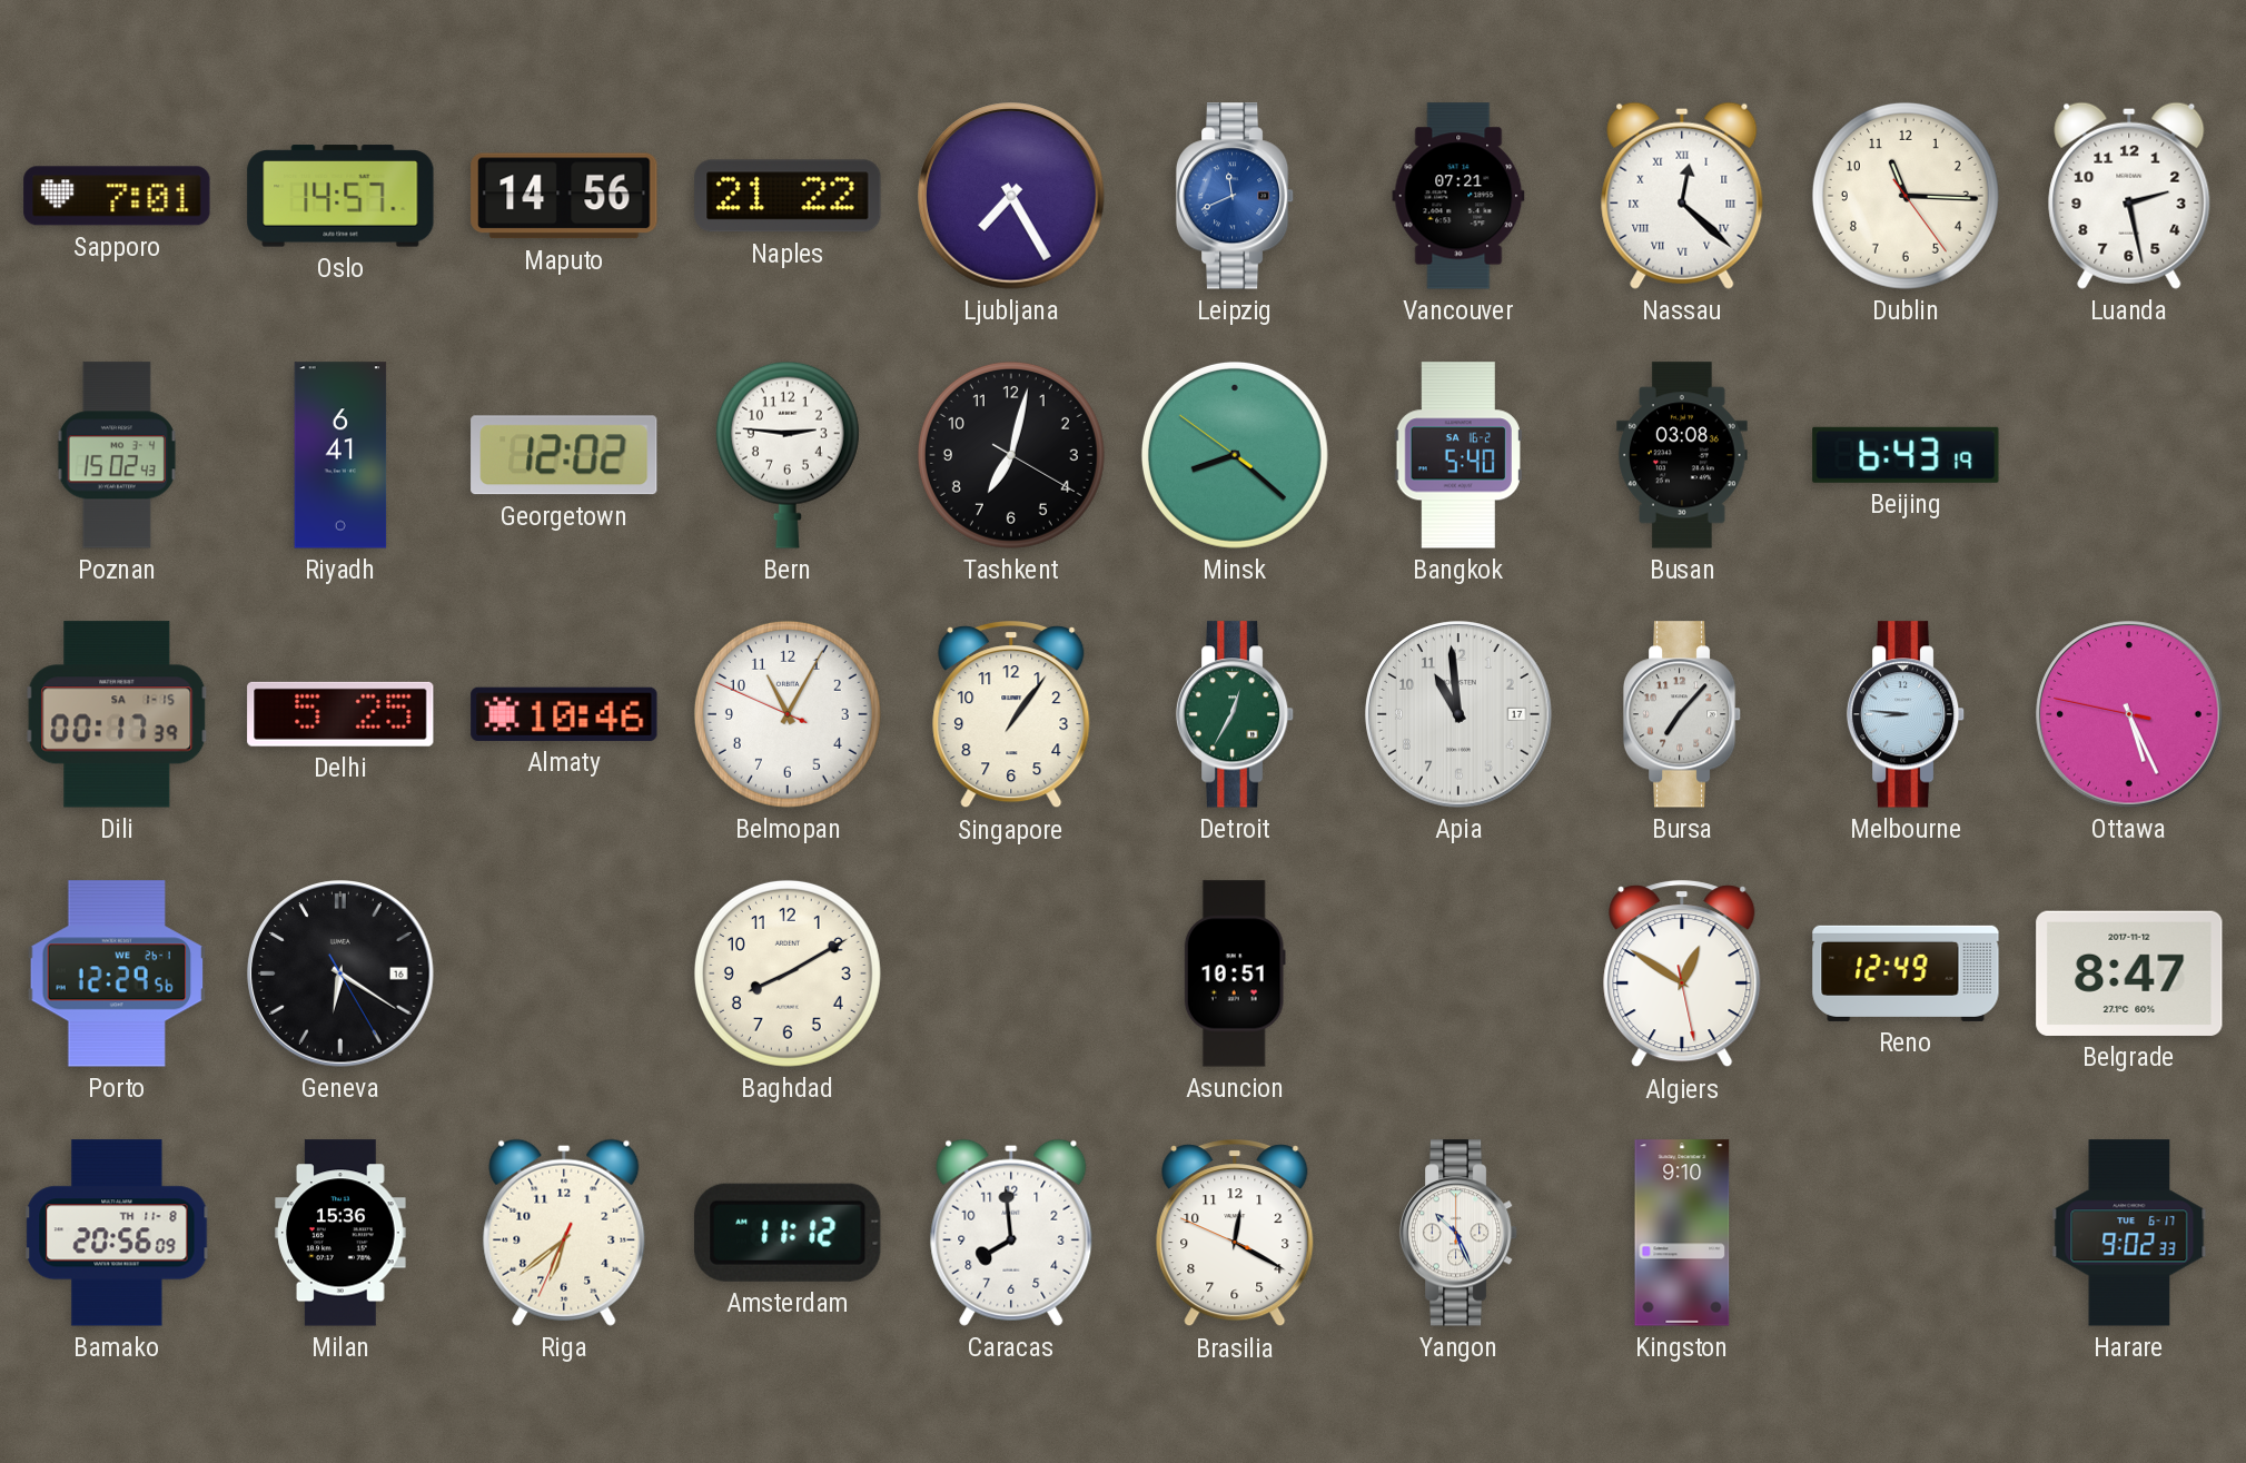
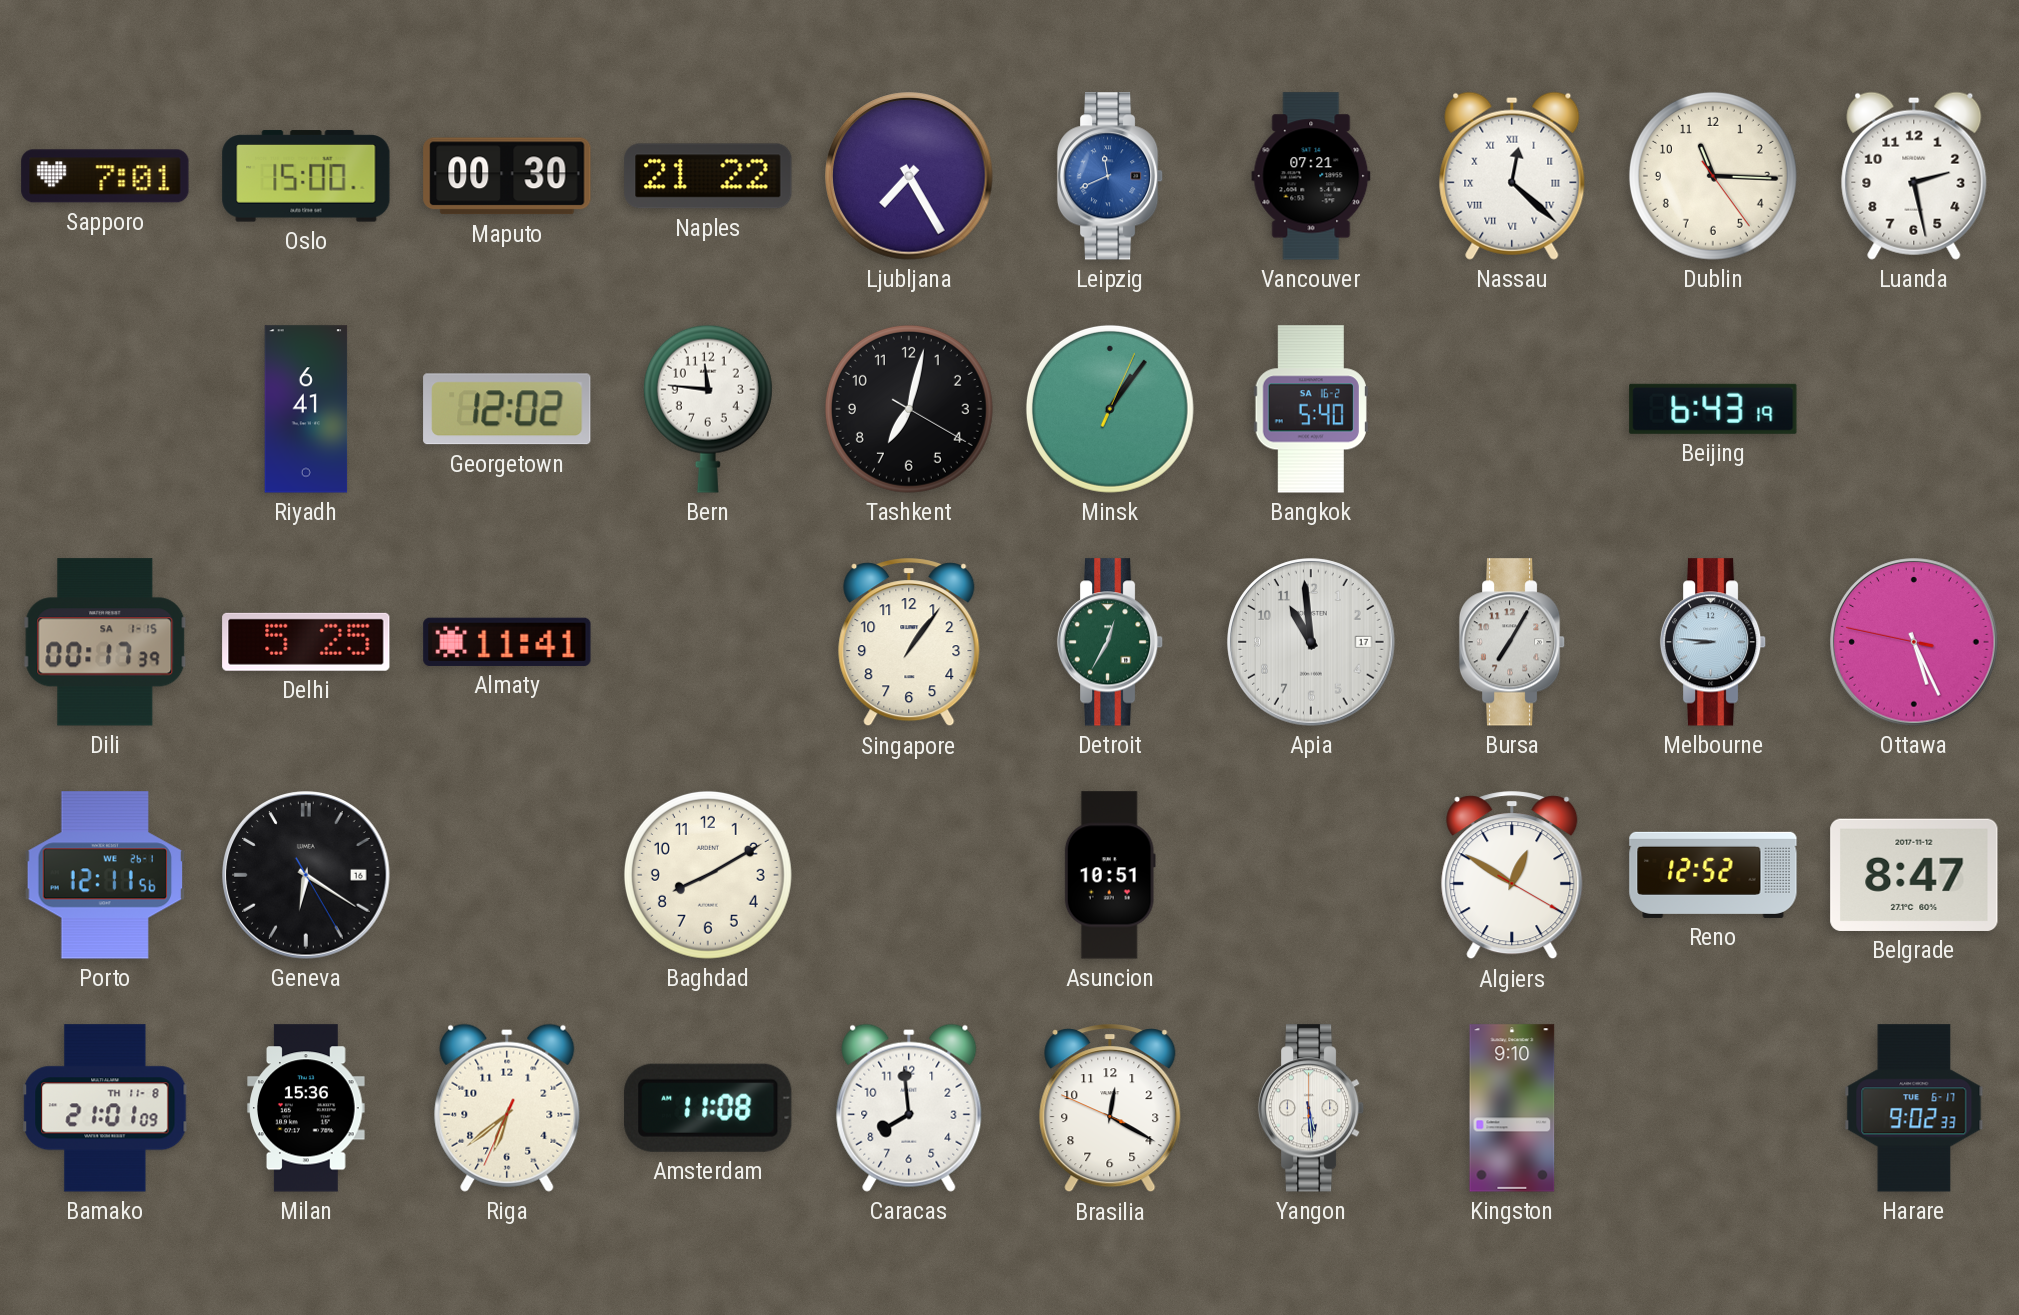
Oslo: 14:57 -> 15:00 (306, 176)
Maputo: 14:56 -> 00:30 (507, 176)
Poznan: 15:02 -> none (117, 455)
Bern: 2:46 -> 11:46 (708, 409)
Minsk: 8:21 -> 1:06 (1110, 409)
Busan: 03:08 -> none (1683, 455)
Almaty: 10:46 -> 11:41 (507, 642)
Belmopan: 11:04 -> none (788, 714)
Bursa: 7:07 -> 7:05 (1512, 642)
Porto: 12:29 -> 12:11 (105, 875)
Algiers: 12:50:28 -> 12:50:20 (1512, 876)
Reno: 12:49 -> 12:52 (1713, 875)
Bamako: 20:56 -> 21:01 (105, 1108)
Amsterdam: 11:12 -> 11:08 (708, 1108)
Yangon: 10:26 -> 5:29 (1311, 1108)
